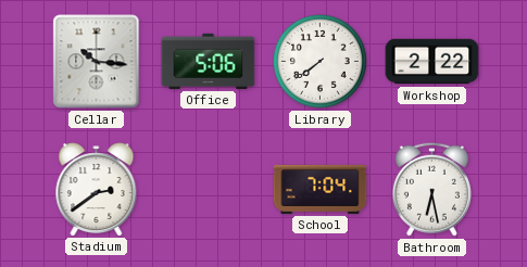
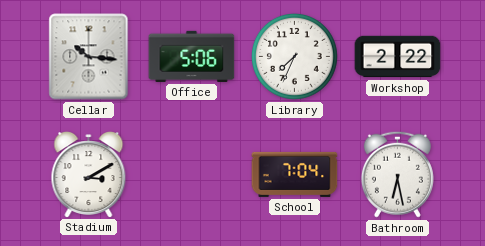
Library: 7:39 -> 7:34 (294, 56)
Stadium: 2:39 -> 3:10 (89, 175)
